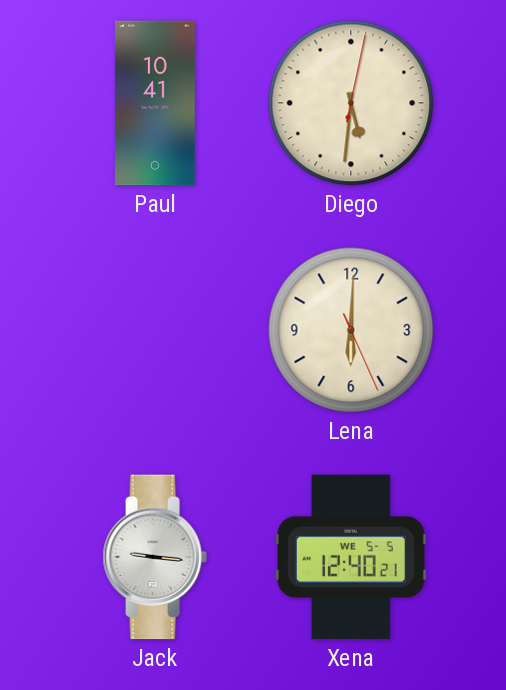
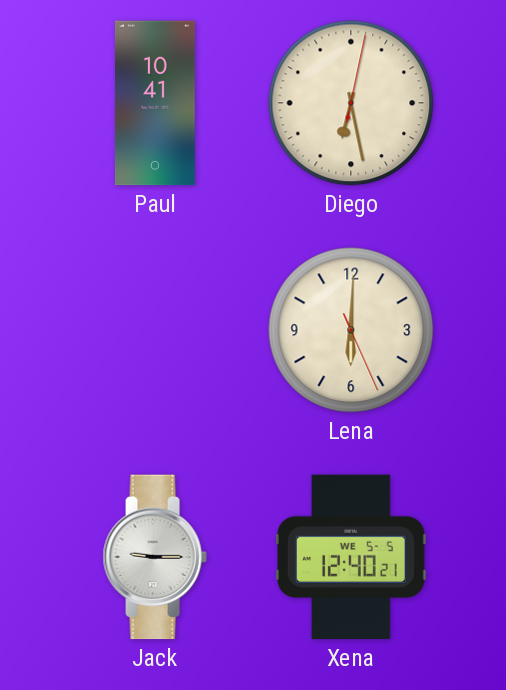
Diego: 5:31 -> 6:28 (351, 103)
Jack: 9:16 -> 9:15 (155, 557)
